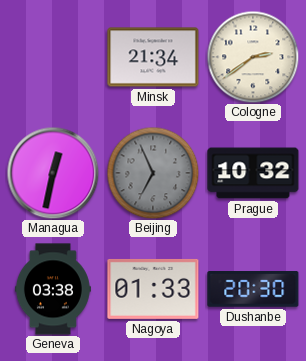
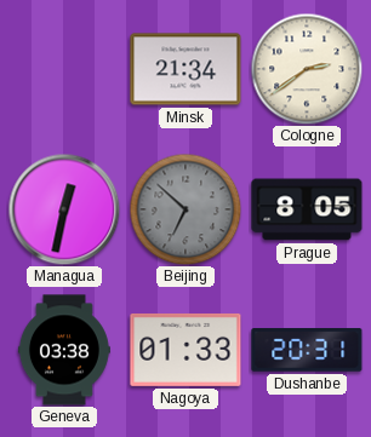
Beijing: 6:56 -> 6:52 (185, 209)
Prague: 10:32 -> 8:05 (307, 209)
Dushanbe: 20:30 -> 20:31 (307, 350)
